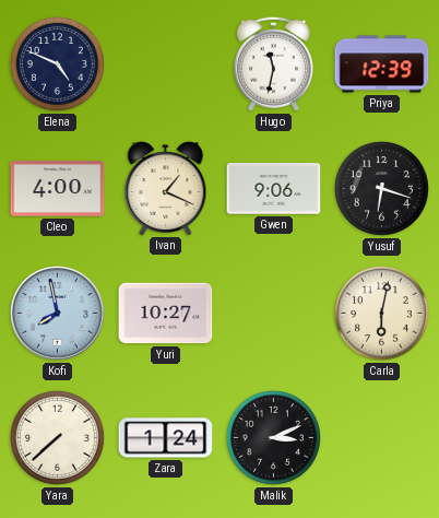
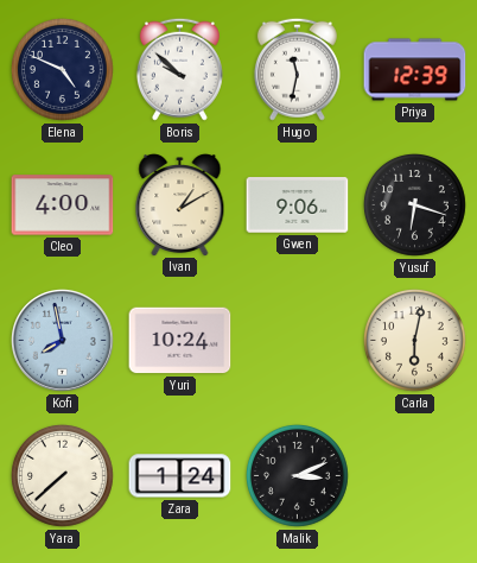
Boris: none -> 9:52 (179, 69)
Ivan: 1:19 -> 1:10 (180, 205)
Yuri: 10:27 -> 10:24 (180, 341)
